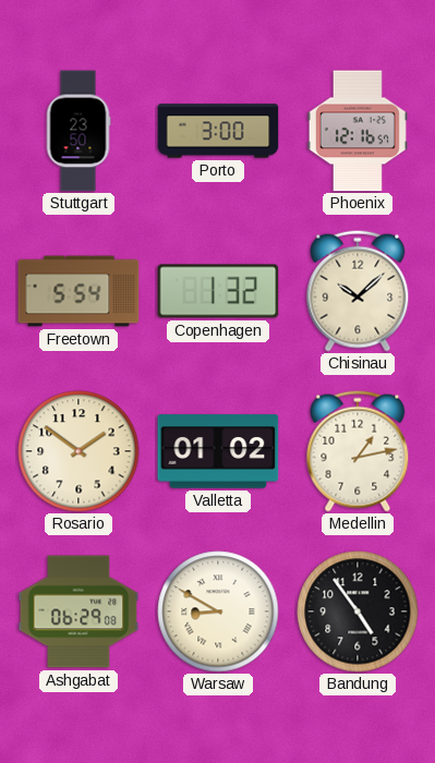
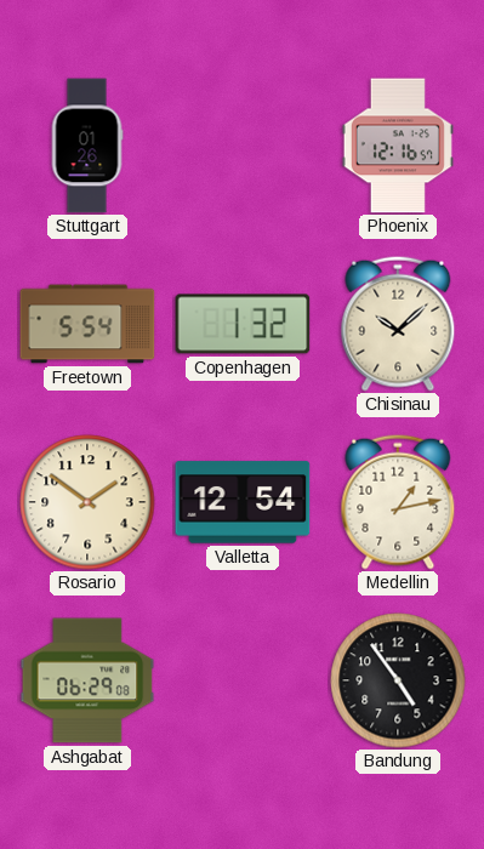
Stuttgart: 23:50 -> 01:26 (87, 146)
Porto: 3:00 -> none (218, 131)
Valletta: 01:02 -> 12:54 (243, 502)
Warsaw: 8:50 -> none (218, 611)
